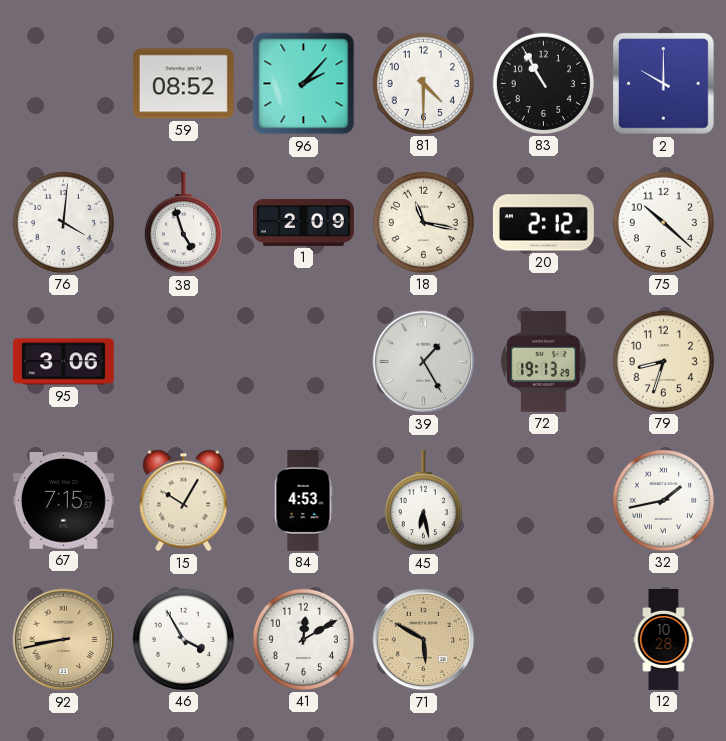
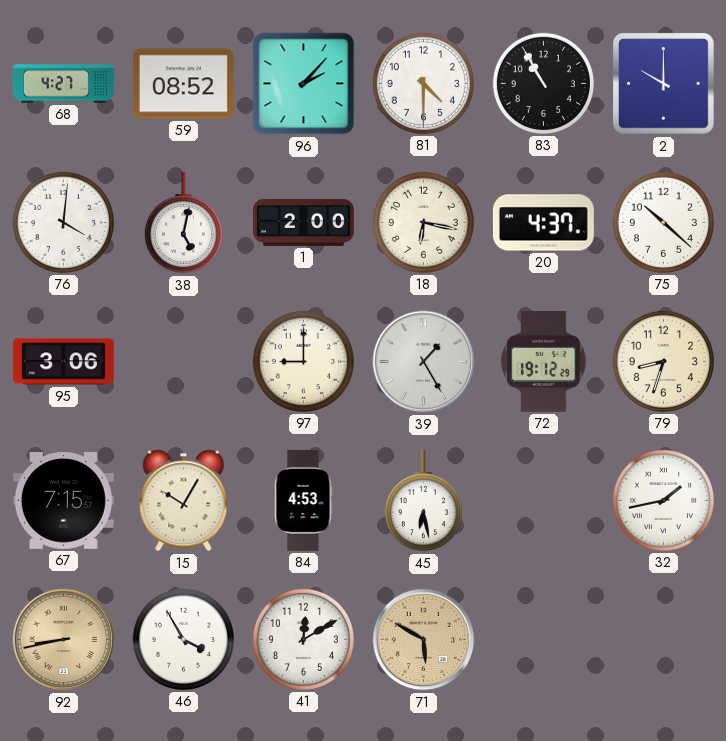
68: none -> 4:27 (63, 84)
38: 4:57 -> 5:02 (183, 223)
1: 2:09 -> 2:00 (303, 222)
18: 11:17 -> 6:17 (423, 222)
20: 2:12 -> 4:37 (543, 223)
97: none -> 9:00 (303, 361)
72: 19:13 -> 19:12 (544, 361)
12: 10:28 -> none (664, 640)
